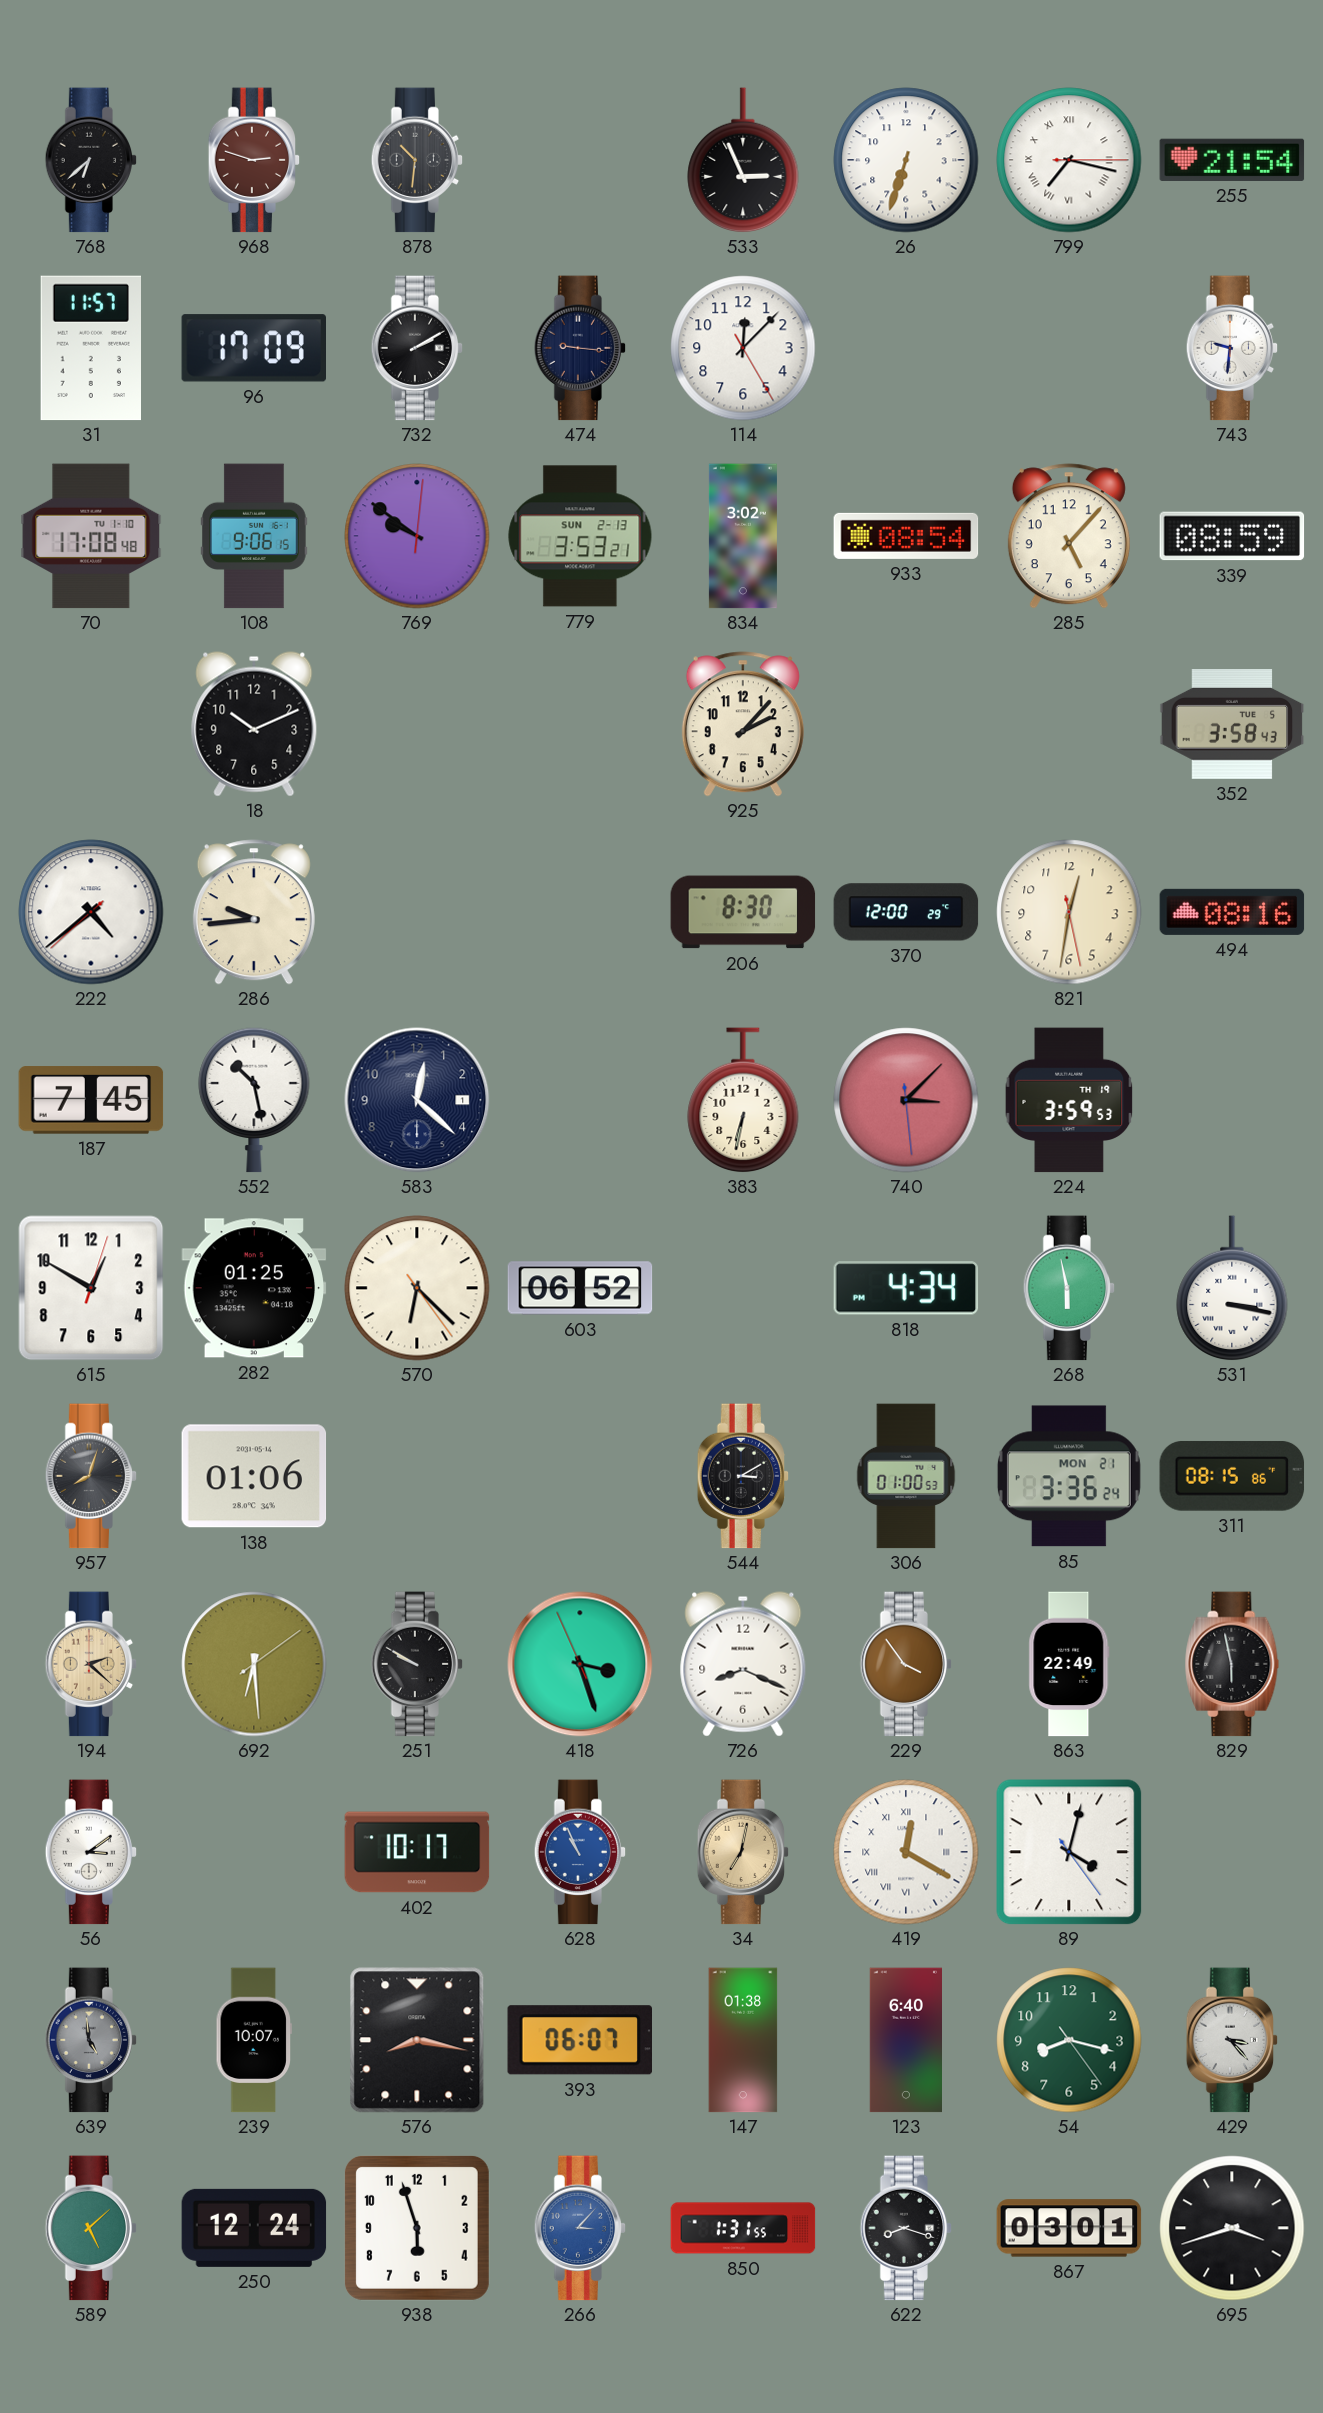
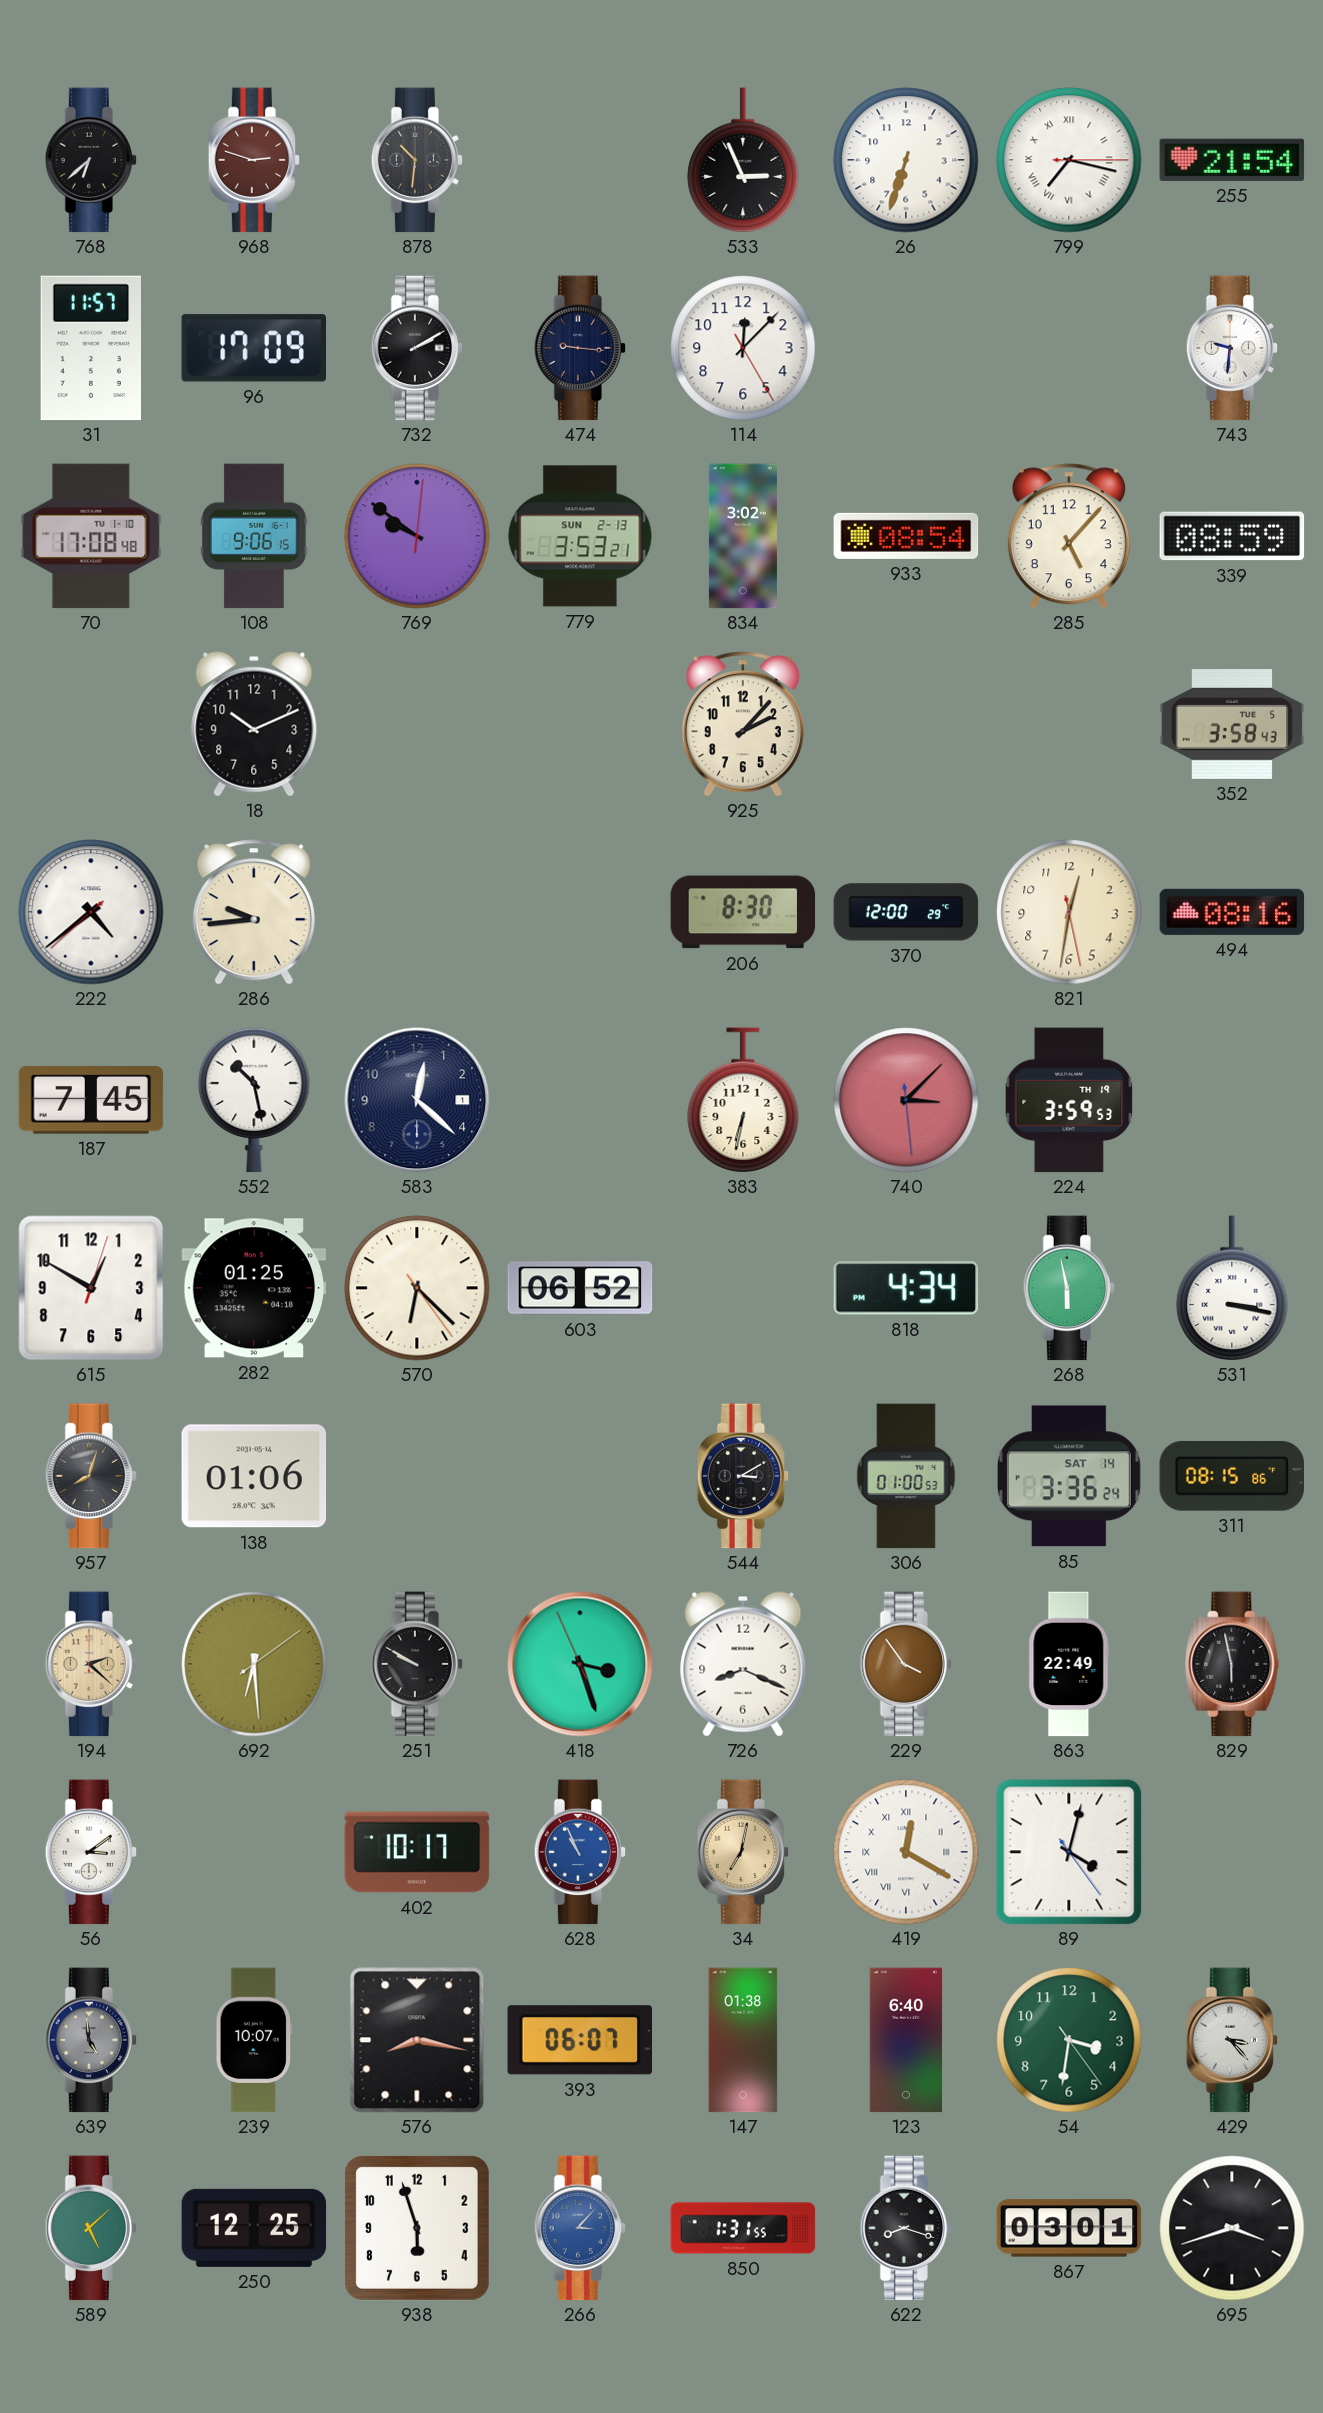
85 date: MON 21 -> SAT 14 (1069, 1476)
54: 8:17 -> 3:31 (1069, 2040)
250: 12:24 -> 12:25 (254, 2228)
